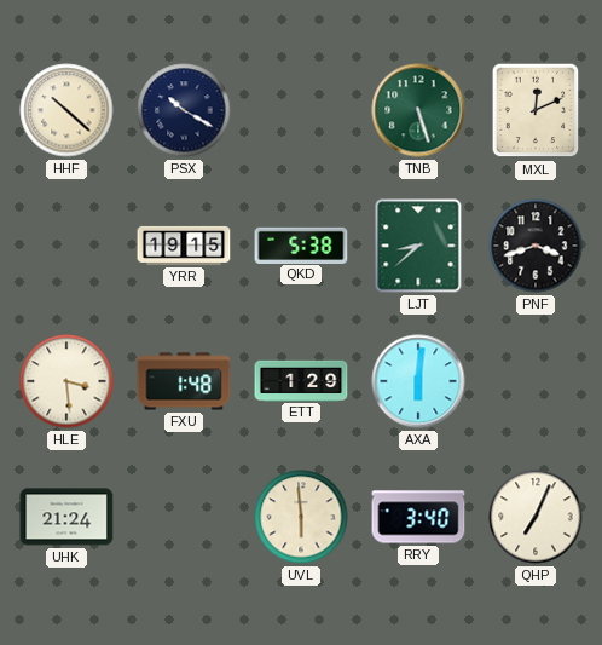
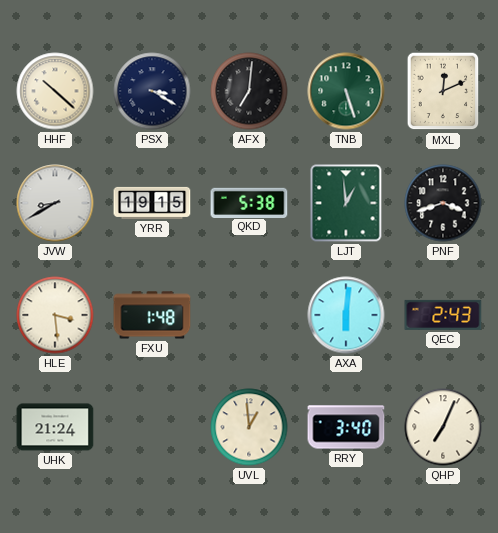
PSX: 10:20 -> 3:20 (152, 91)
AFX: none -> 7:01 (249, 91)
JVW: none -> 8:40 (55, 203)
LJT: 8:38 -> 12:59 (346, 203)
ETT: 1:29 -> none (301, 380)
QEC: none -> 2:43 (443, 315)
UVL: 5:59 -> 12:59 (249, 427)
